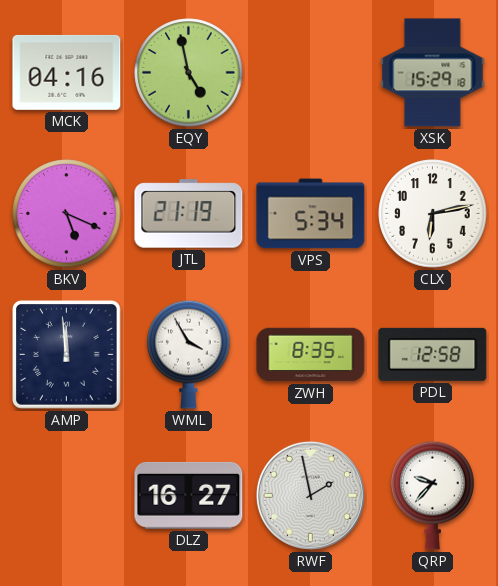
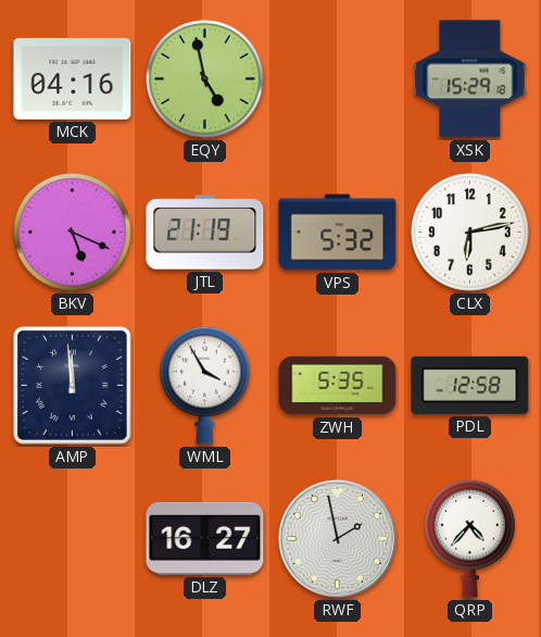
VPS: 5:34 -> 5:32 (338, 233)
ZWH: 8:35 -> 5:35 (338, 386)
QRP: 9:37 -> 4:37 (470, 538)
